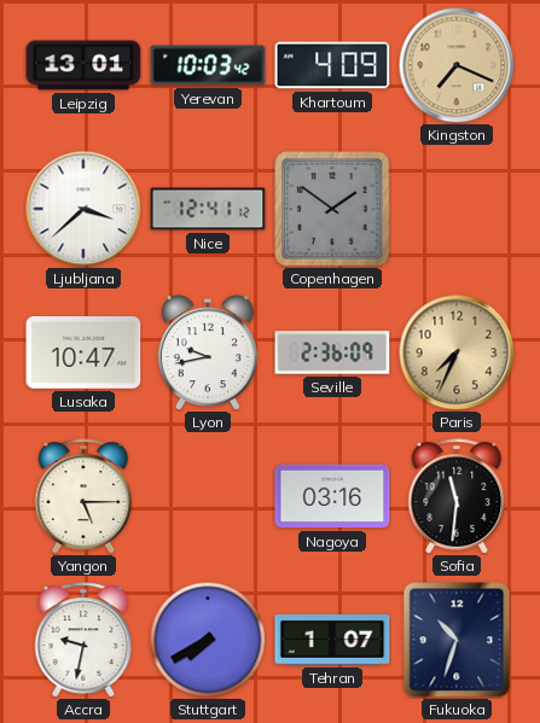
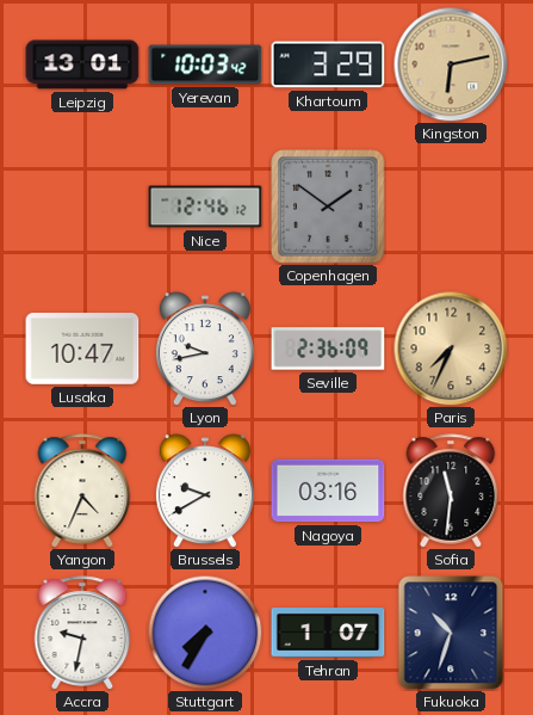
Khartoum: 4:09 -> 3:29 (328, 64)
Kingston: 7:19 -> 6:13 (451, 64)
Ljubljana: 3:38 -> none (83, 209)
Nice: 12:41 -> 12:46 (205, 207)
Yangon: 5:15 -> 4:34 (82, 491)
Brussels: none -> 9:40 (205, 491)
Stuttgart: 7:40 -> 7:35 (205, 633)
